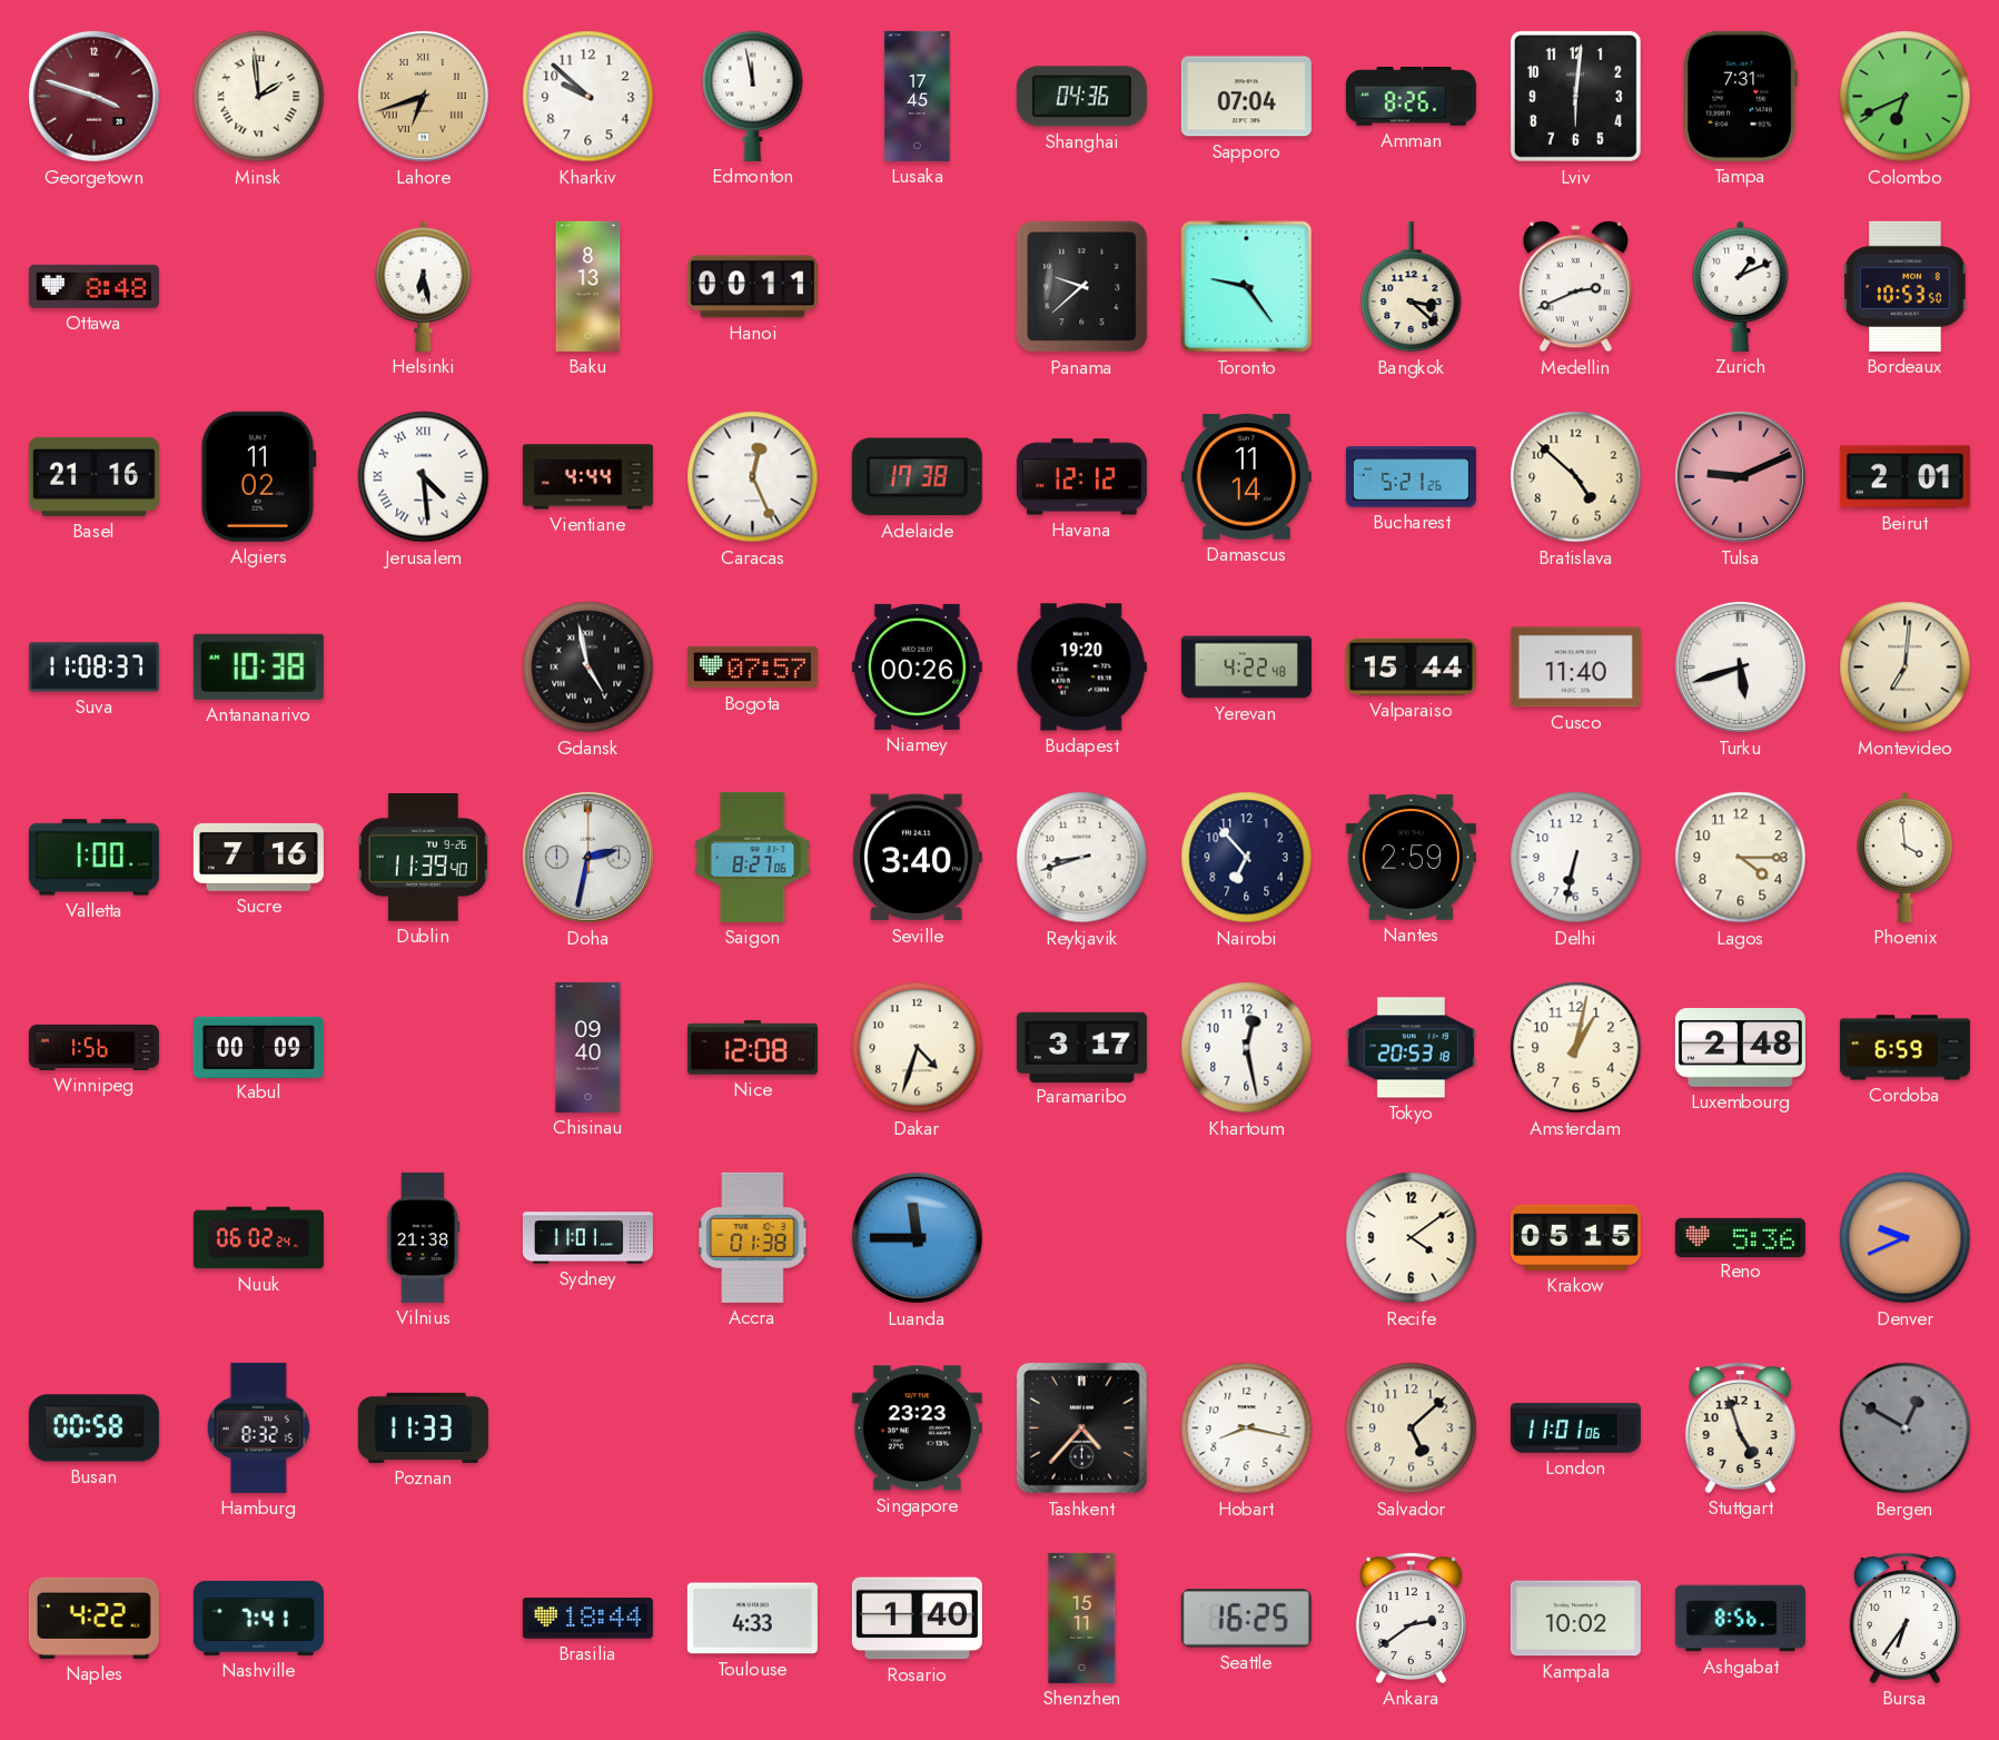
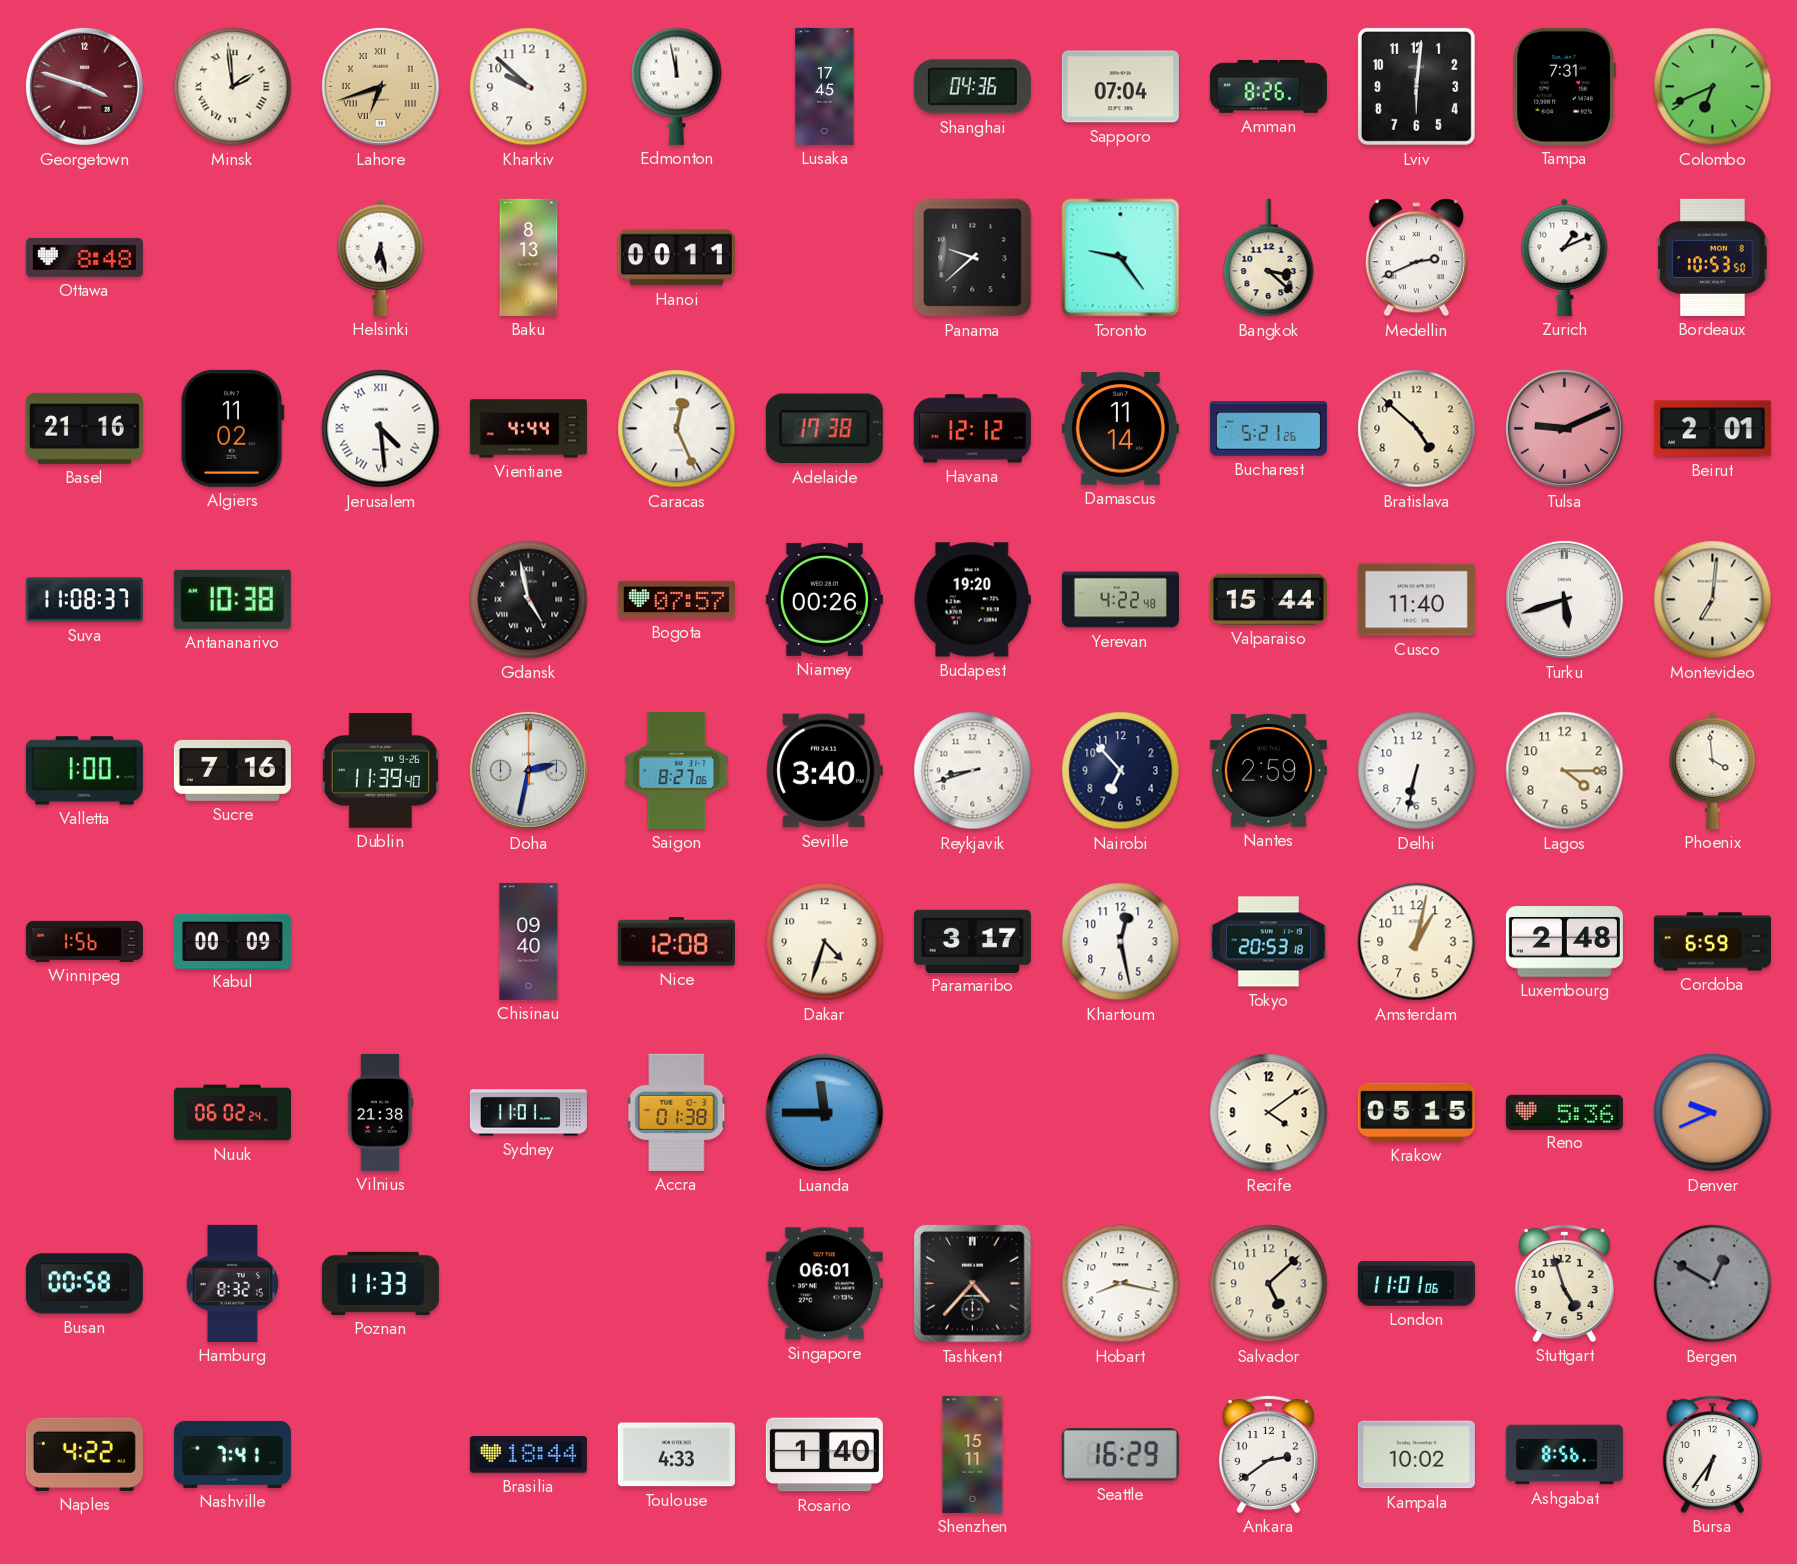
Singapore: 23:23 -> 06:01 (824, 1284)
Seattle: 16:25 -> 16:29 (1120, 1455)
